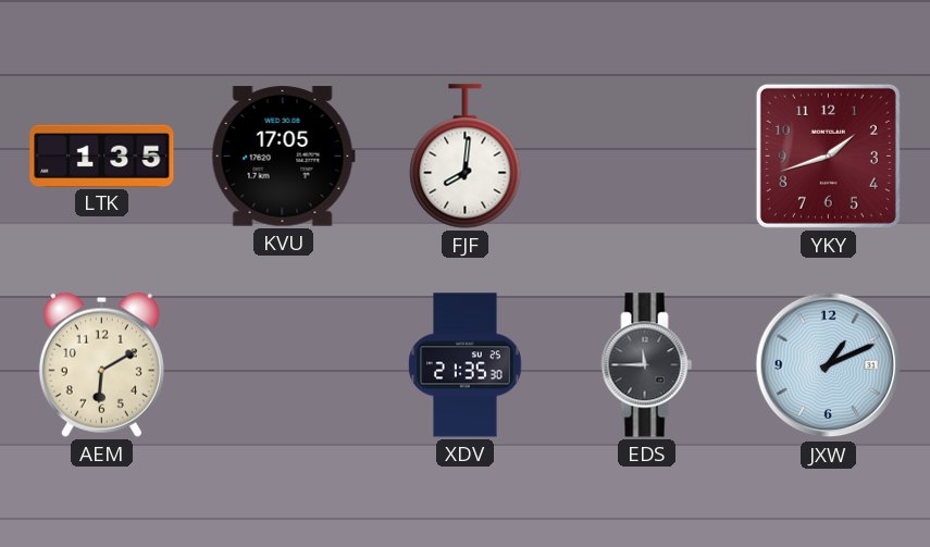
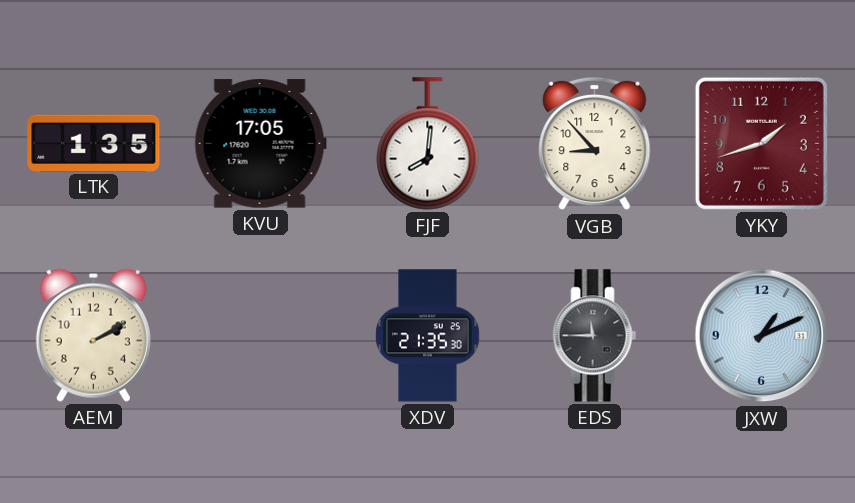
VGB: none -> 8:53 (595, 144)
AEM: 6:10 -> 2:10 (93, 335)
